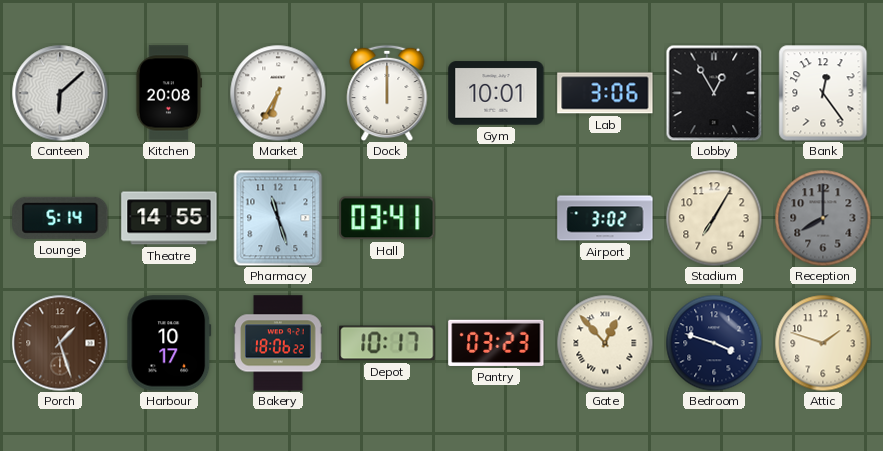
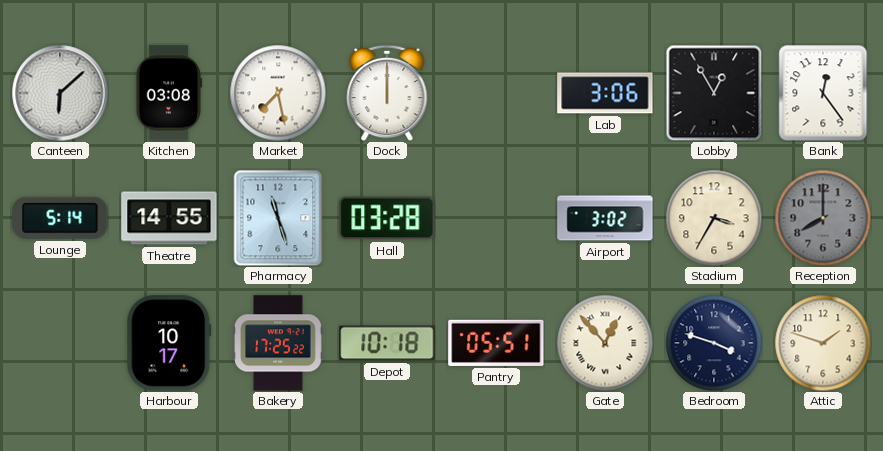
Kitchen: 20:08 -> 03:08 (169, 93)
Market: 6:35 -> 7:28 (278, 93)
Gym: 10:01 -> none (496, 93)
Hall: 03:41 -> 03:28 (387, 218)
Stadium: 7:05 -> 3:35 (714, 218)
Porch: 1:27 -> none (60, 343)
Bakery: 18:06 -> 17:25 (278, 343)
Depot: 10:17 -> 10:18 (387, 343)
Pantry: 03:23 -> 05:51 (496, 343)
